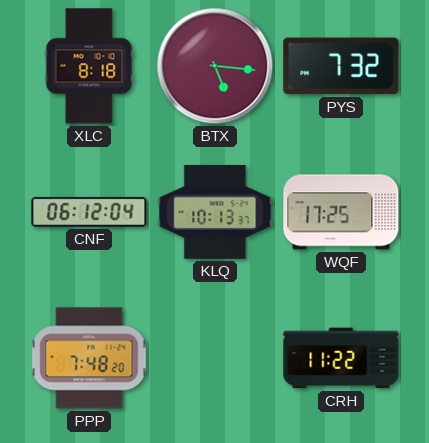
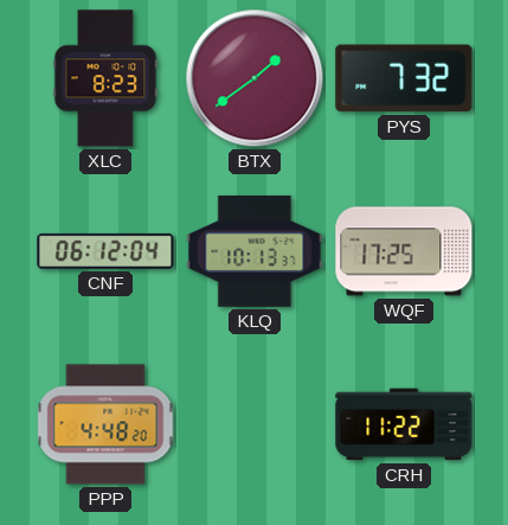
XLC: 8:18 -> 8:23 (105, 78)
BTX: 5:16 -> 1:39 (255, 78)
PPP: 7:48 -> 4:48 (105, 424)
